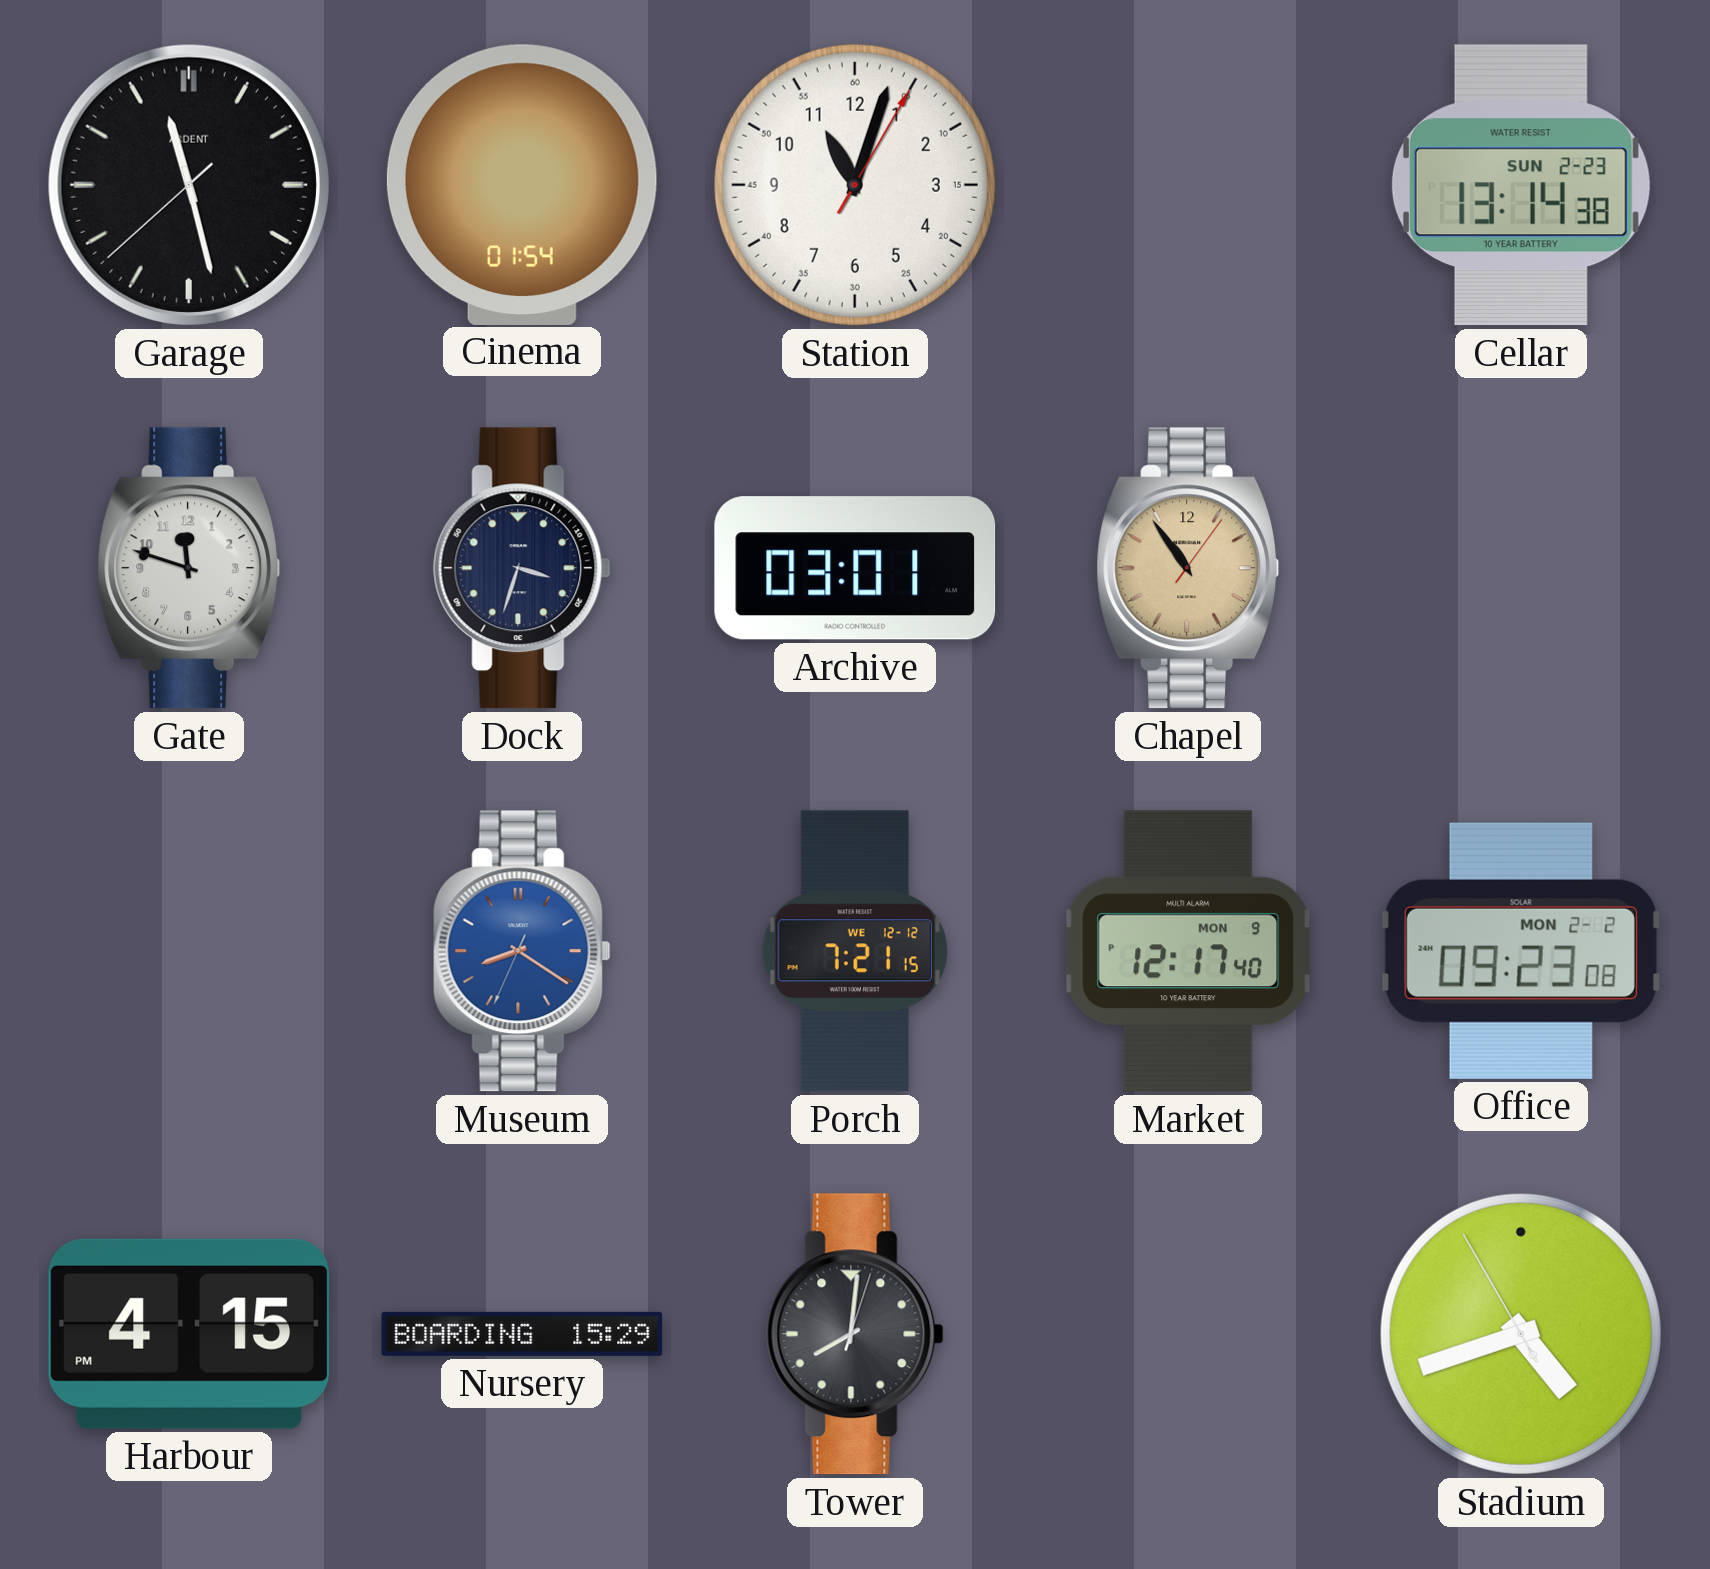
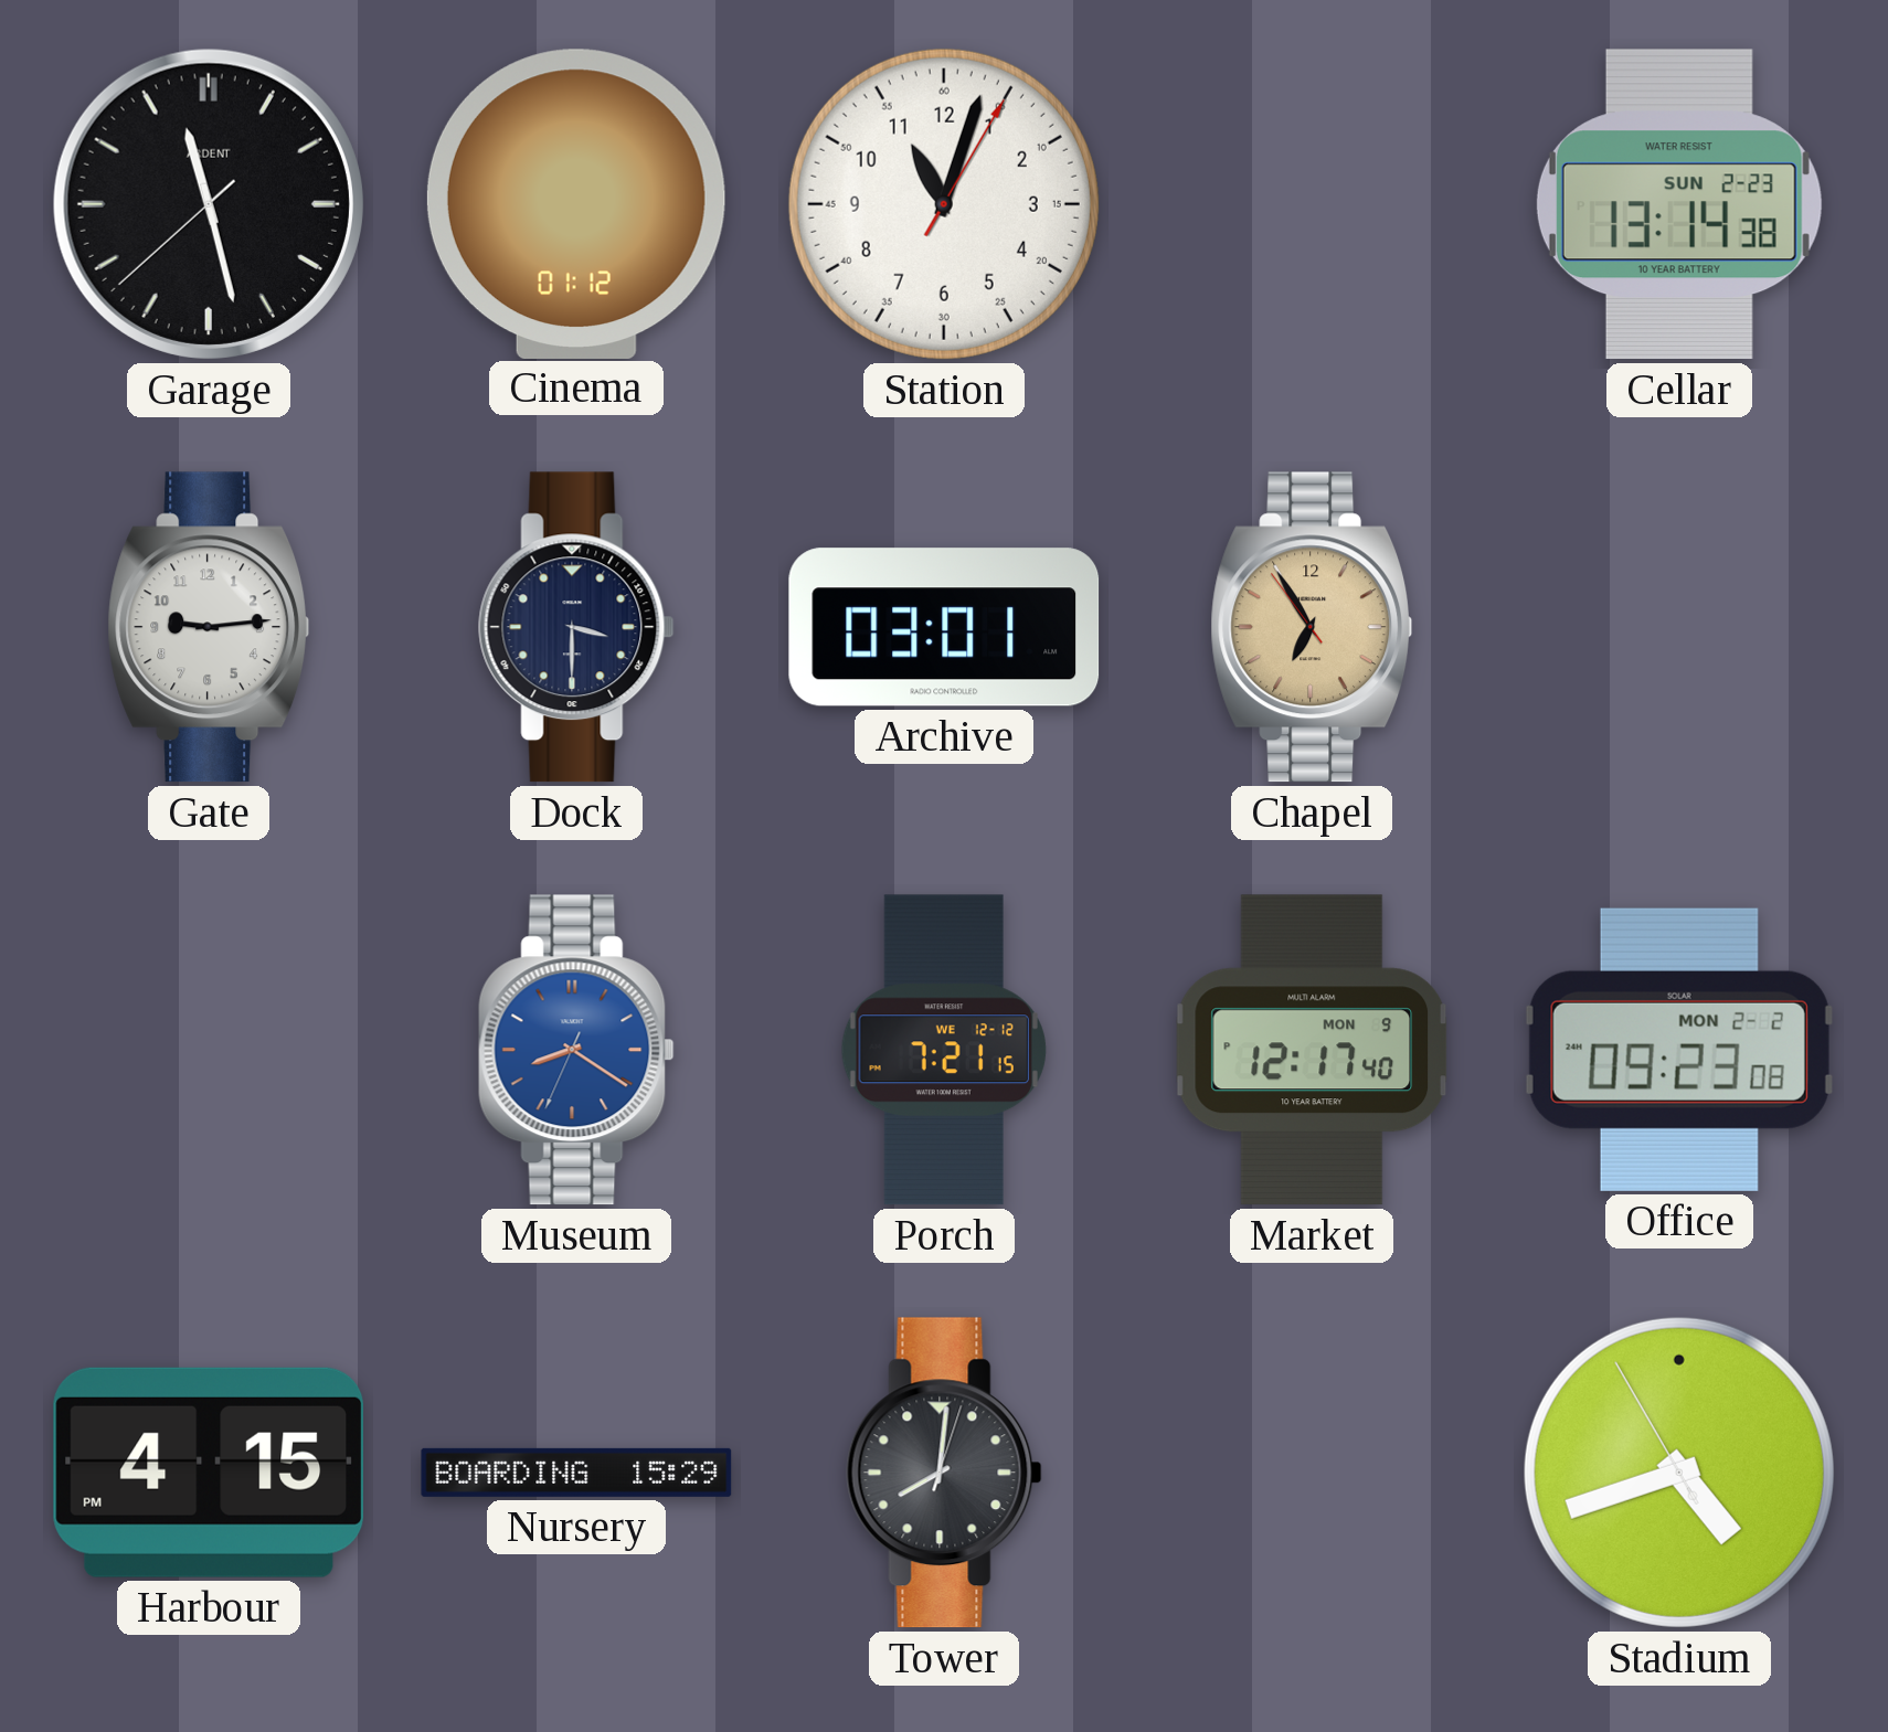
Cinema: 01:54 -> 01:12 (576, 203)
Gate: 11:48 -> 9:14 (209, 627)
Dock: 3:33 -> 3:30 (576, 627)
Chapel: 10:54 -> 6:54 (1312, 627)
